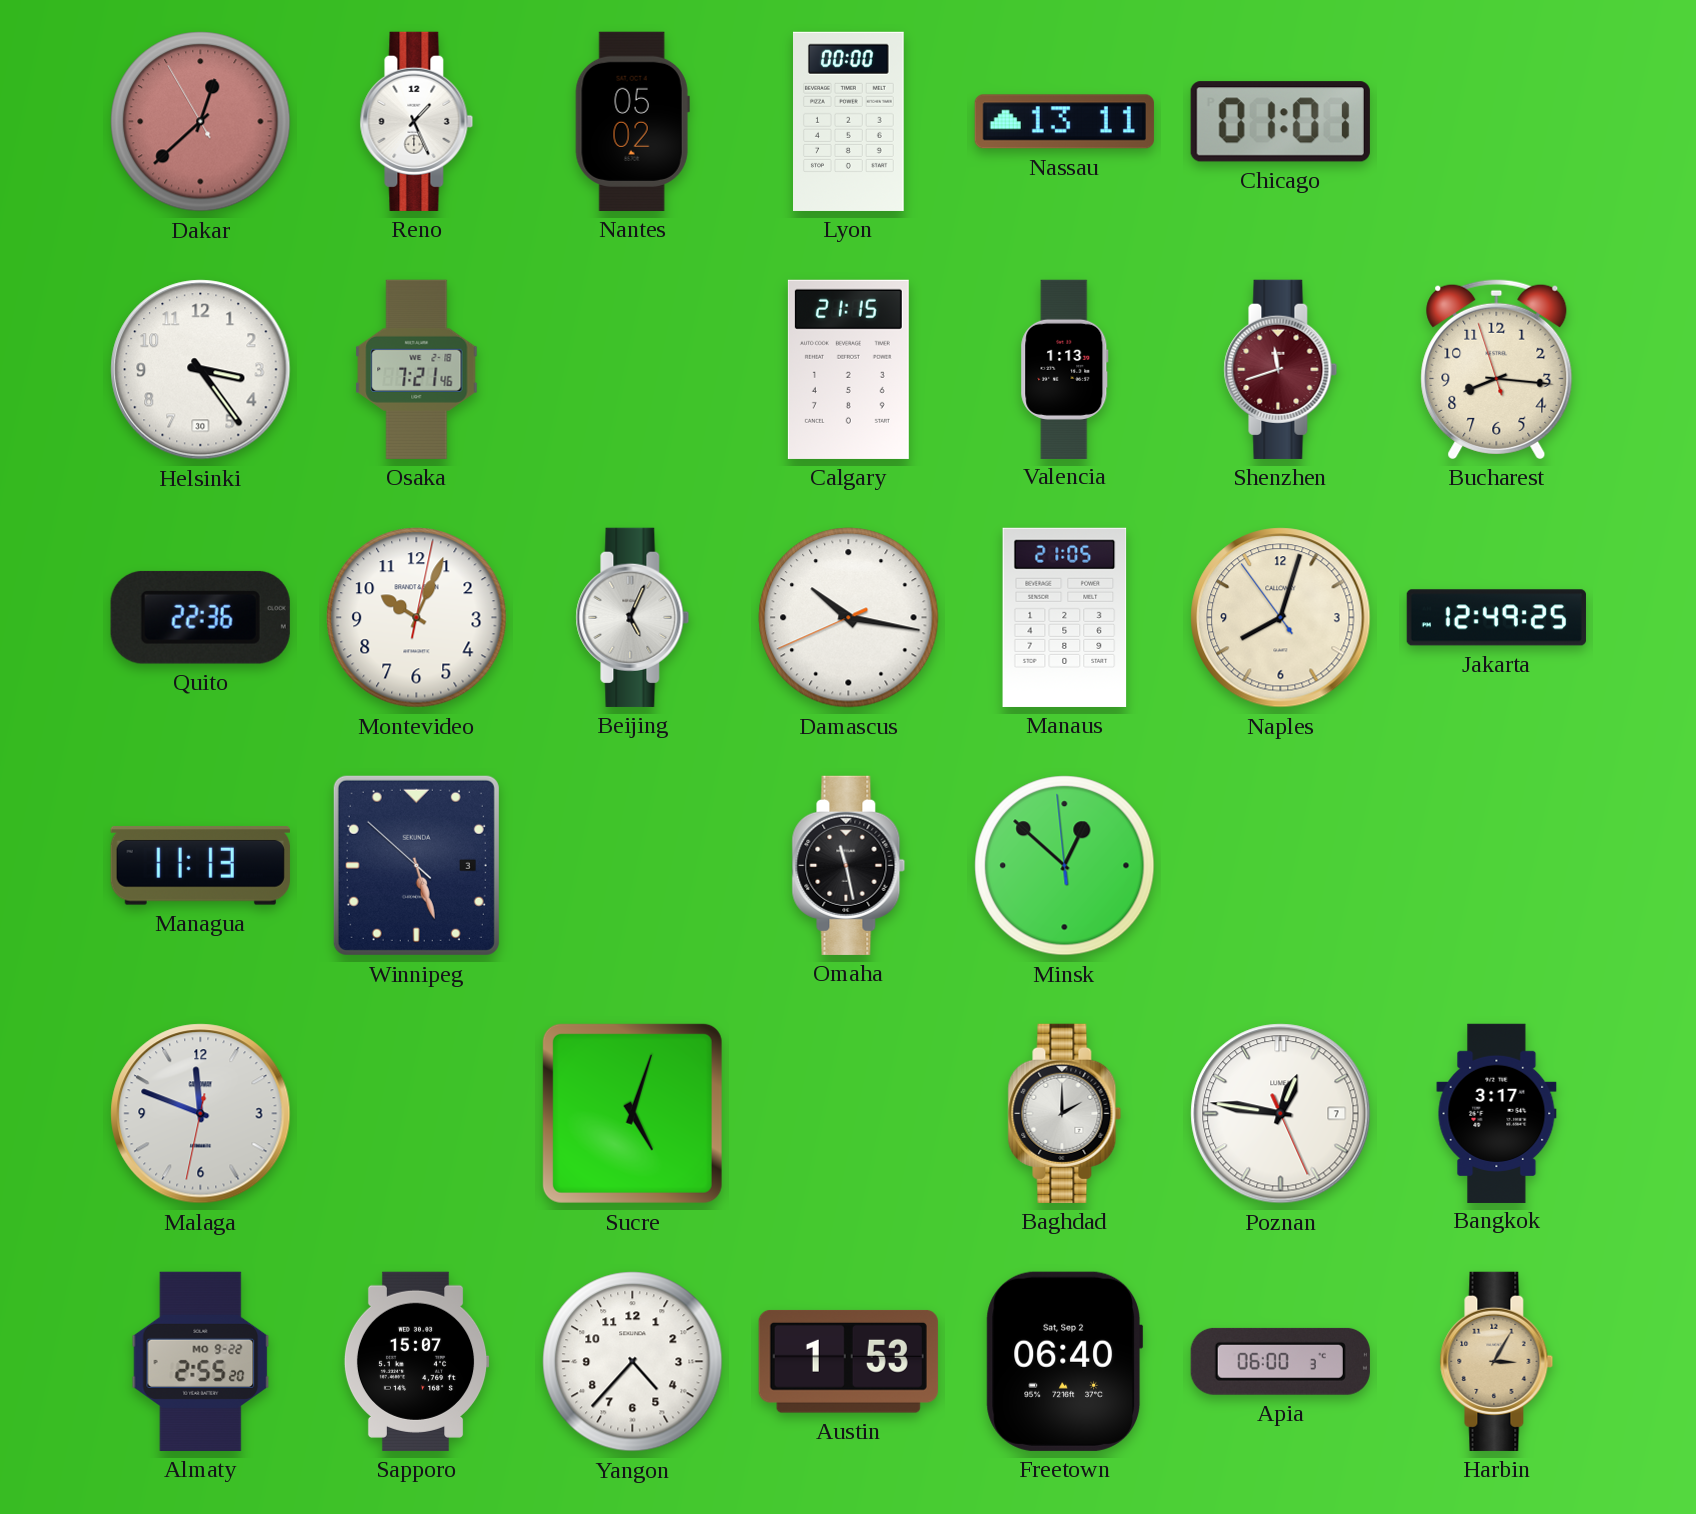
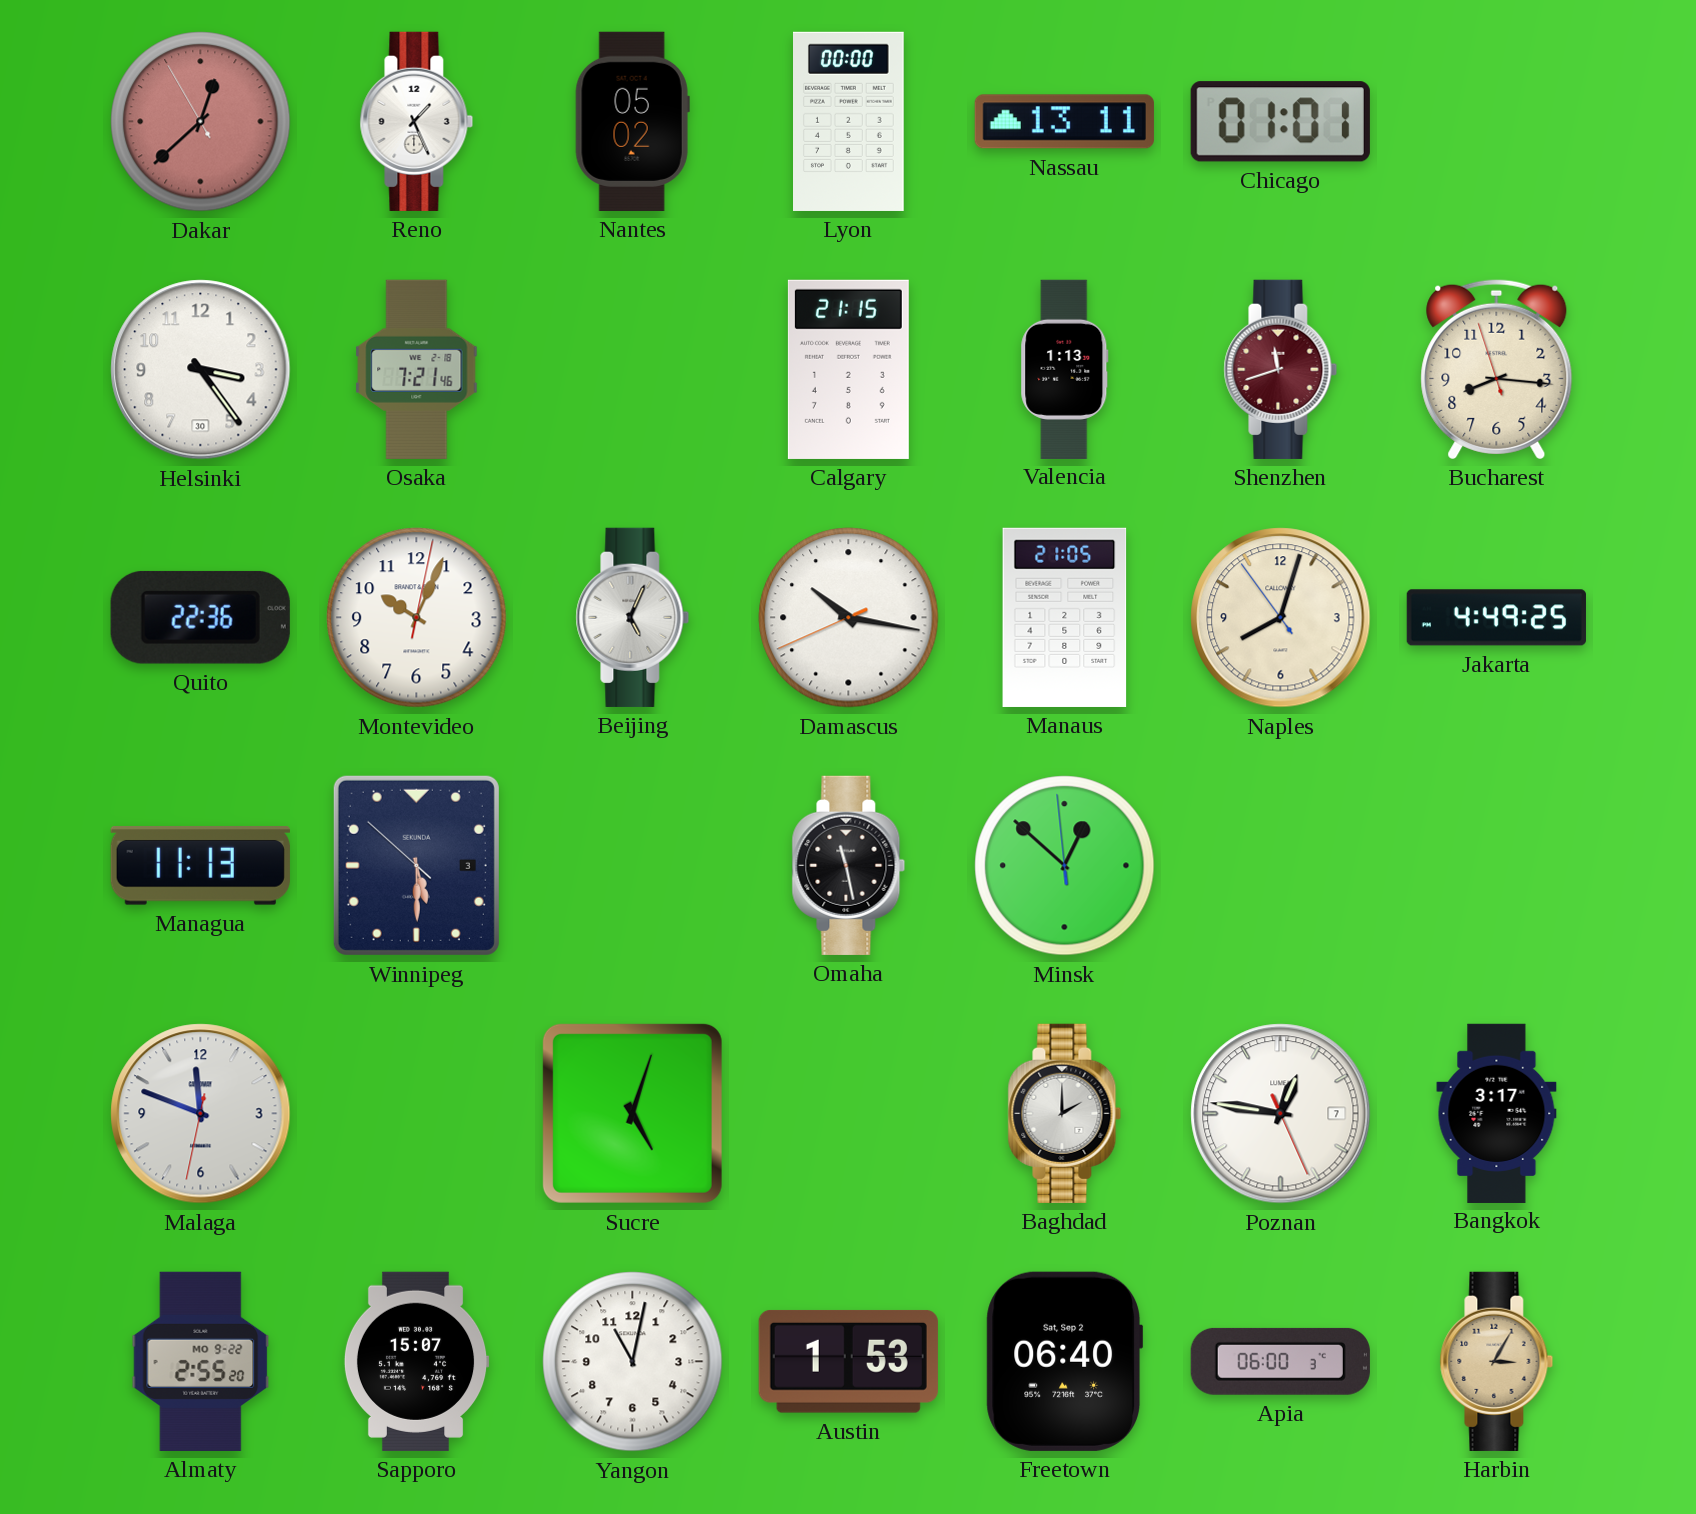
Jakarta: 12:49 -> 4:49 (1496, 618)
Winnipeg: 5:26 -> 5:29 (416, 865)
Yangon: 4:37 -> 11:02 (633, 1362)
